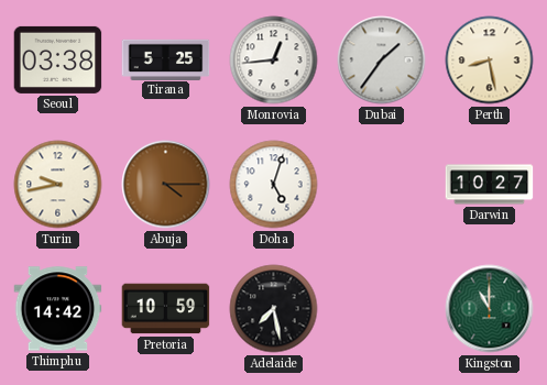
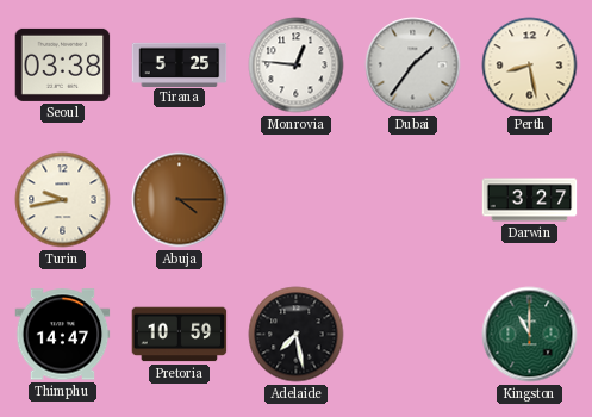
Monrovia: 12:44 -> 12:46 (297, 66)
Doha: 5:03 -> none (274, 185)
Darwin: 10:27 -> 3:27 (530, 200)
Thimphu: 14:42 -> 14:47 (63, 335)
